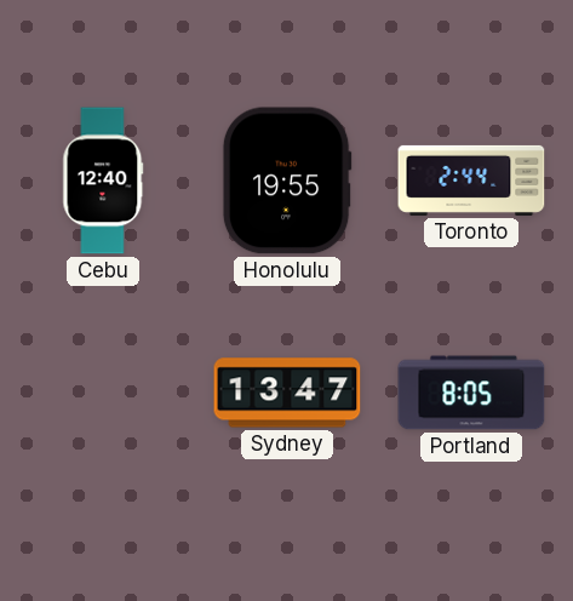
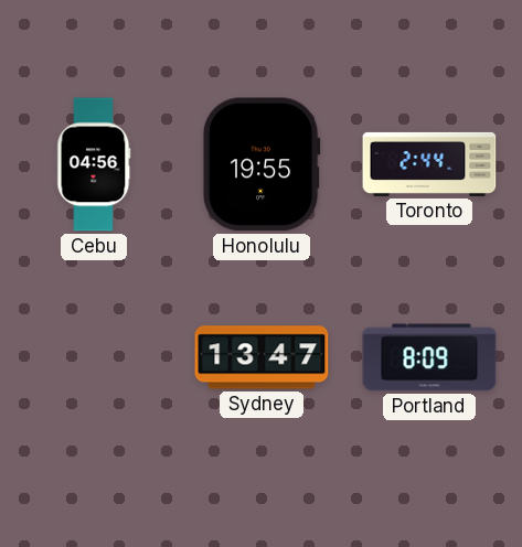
Cebu: 12:40 -> 04:56 (94, 164)
Portland: 8:05 -> 8:09 (429, 357)
